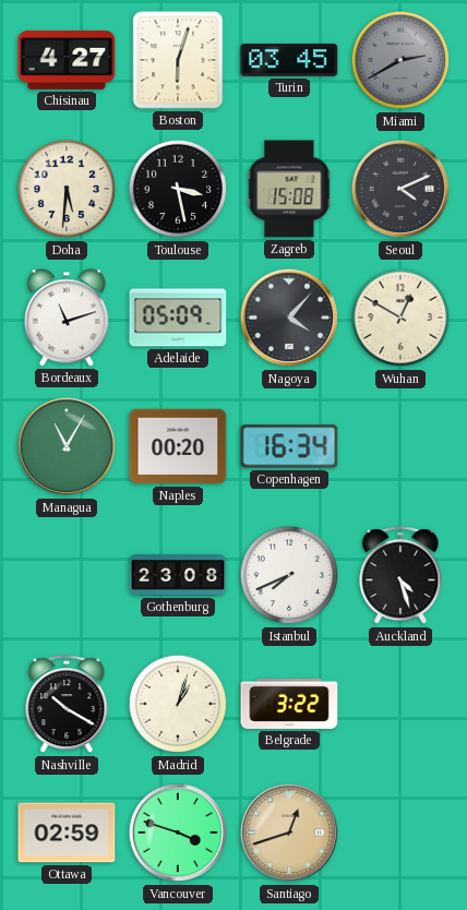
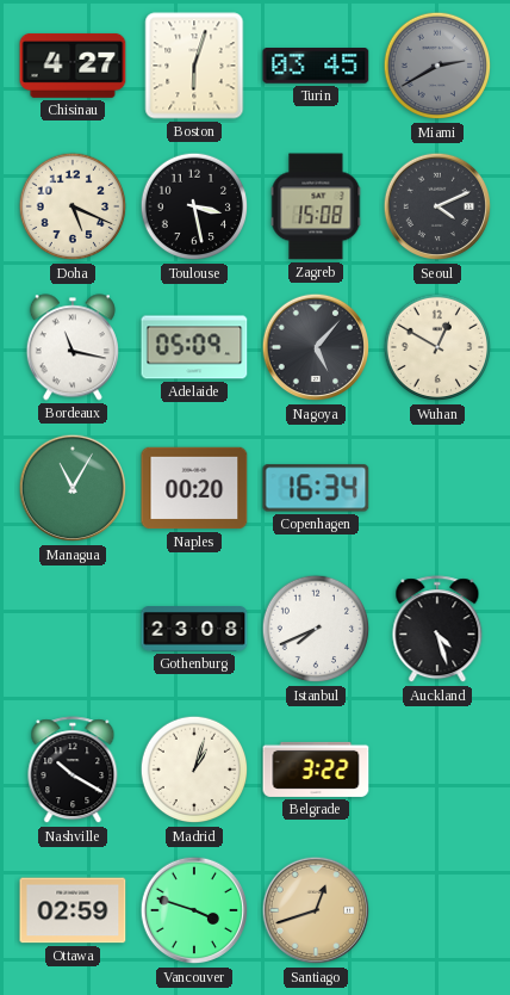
Doha: 5:31 -> 5:19 (73, 206)
Bordeaux: 11:12 -> 11:17 (73, 347)
Nagoya: 4:07 -> 5:07 (316, 347)
